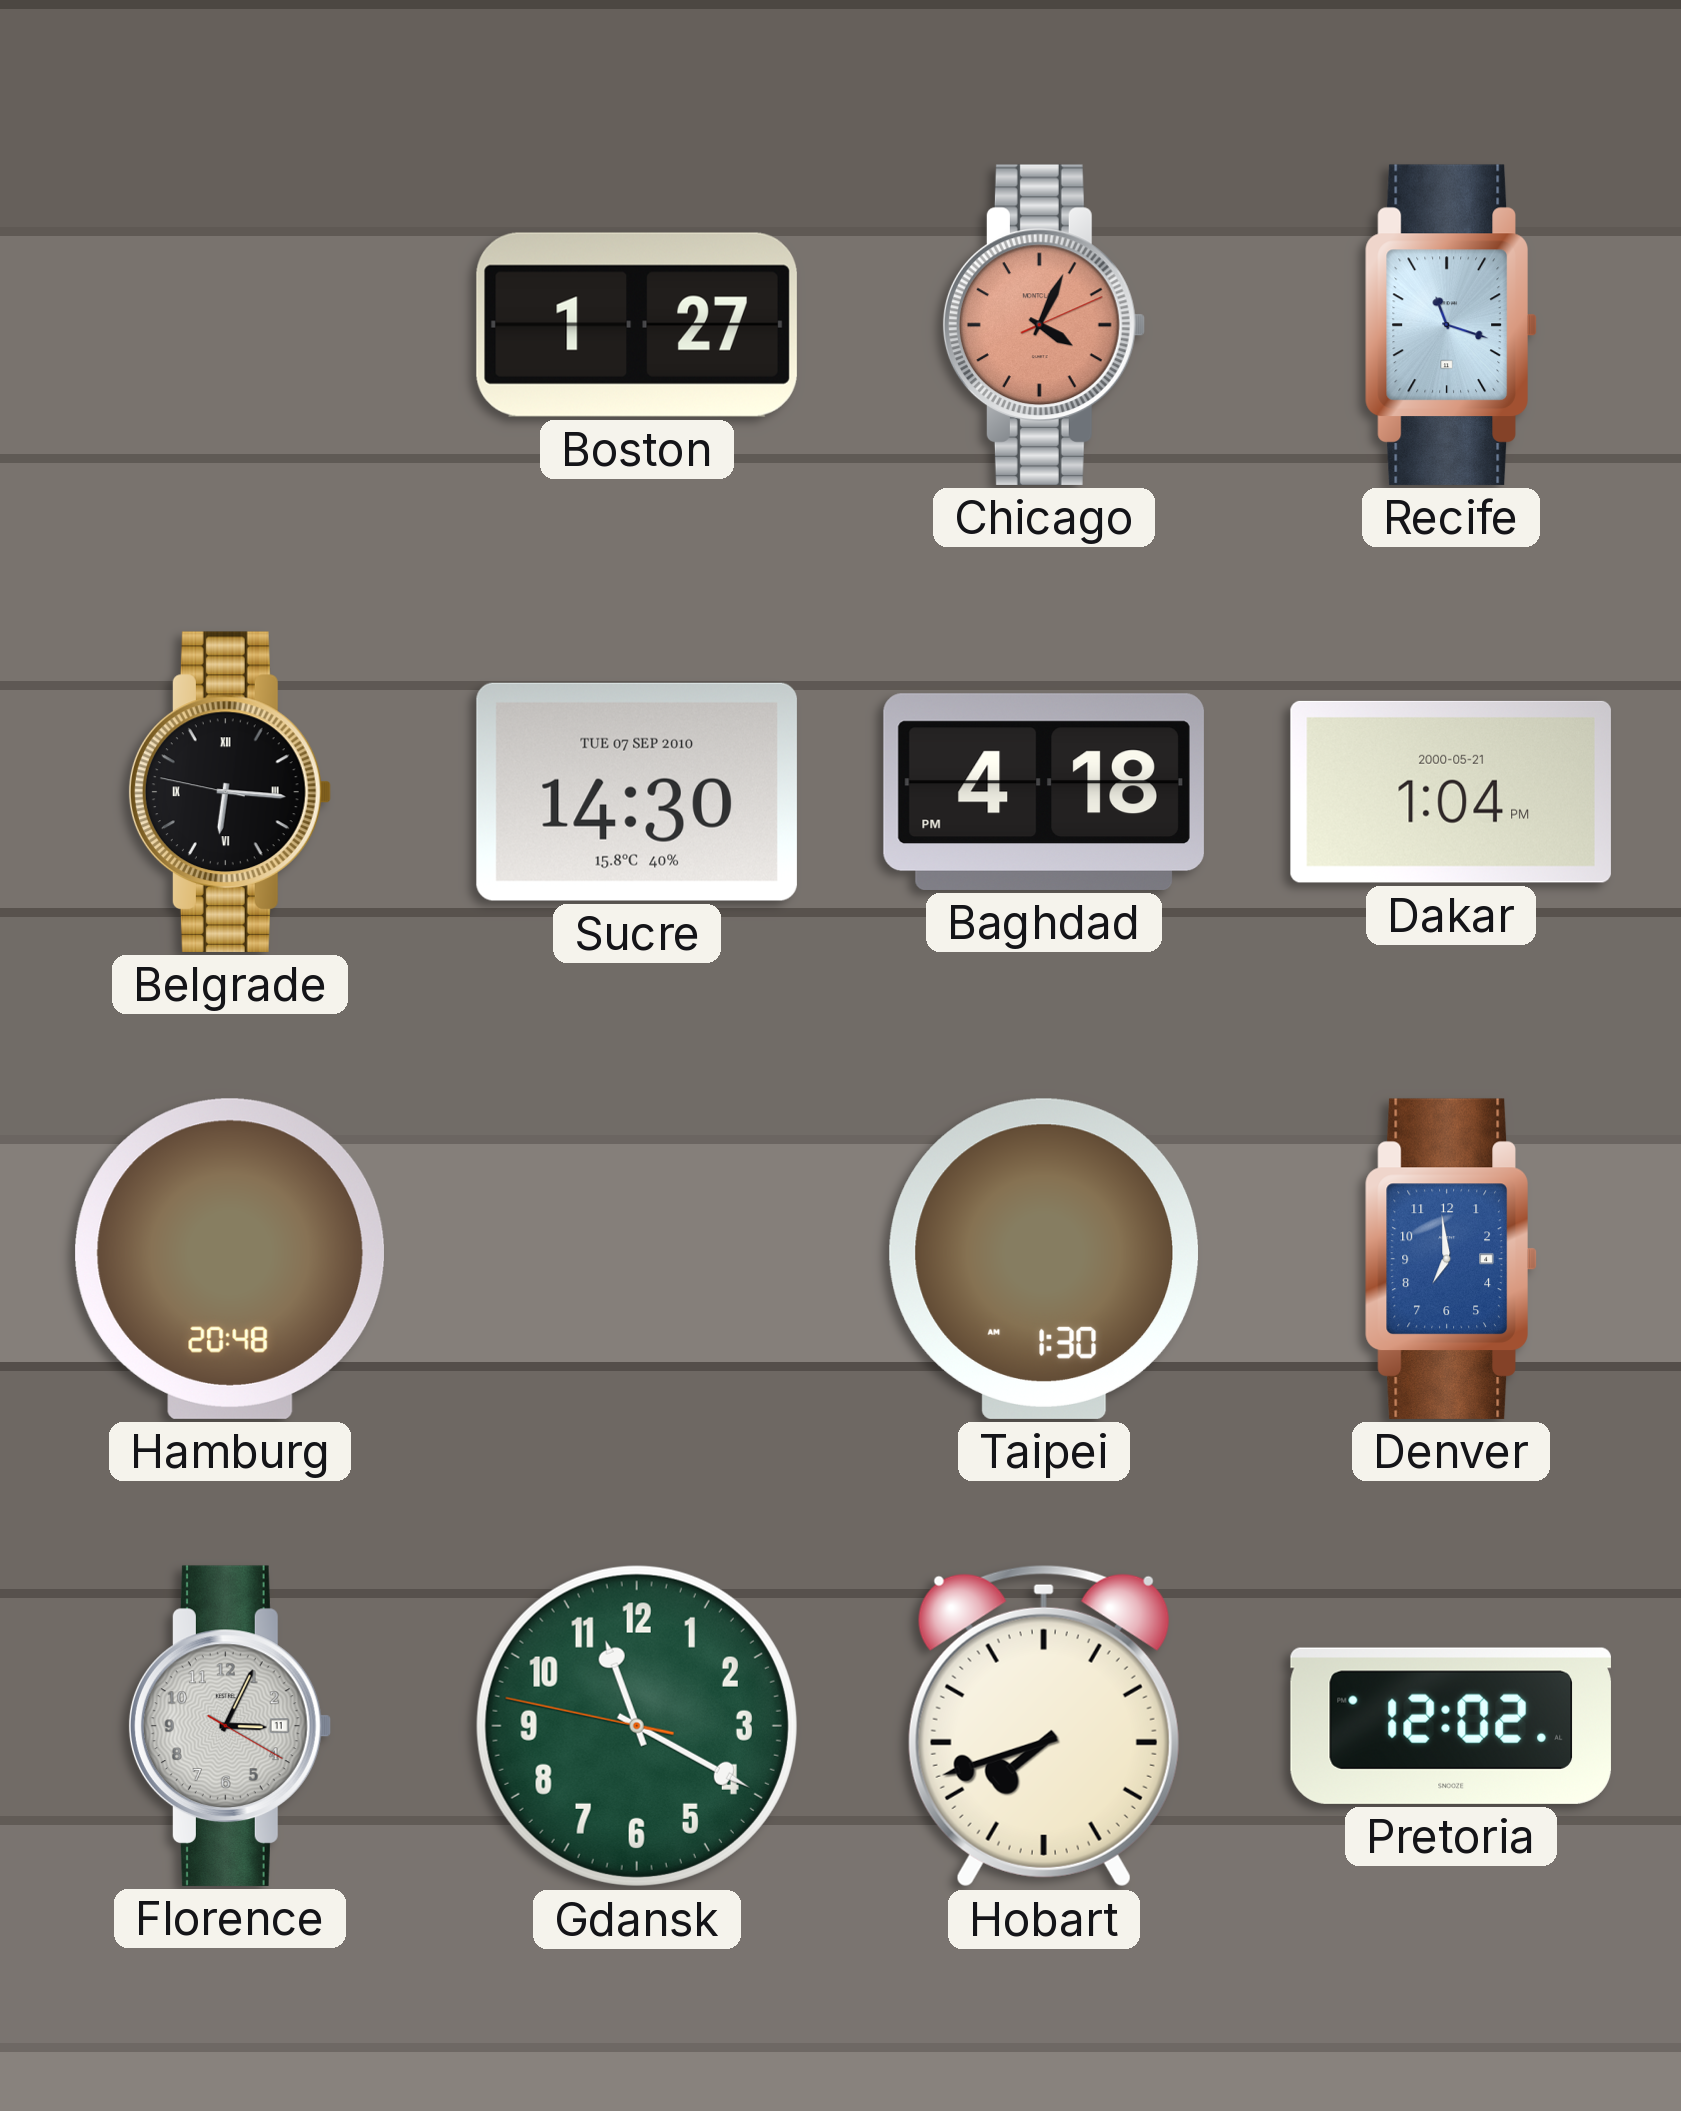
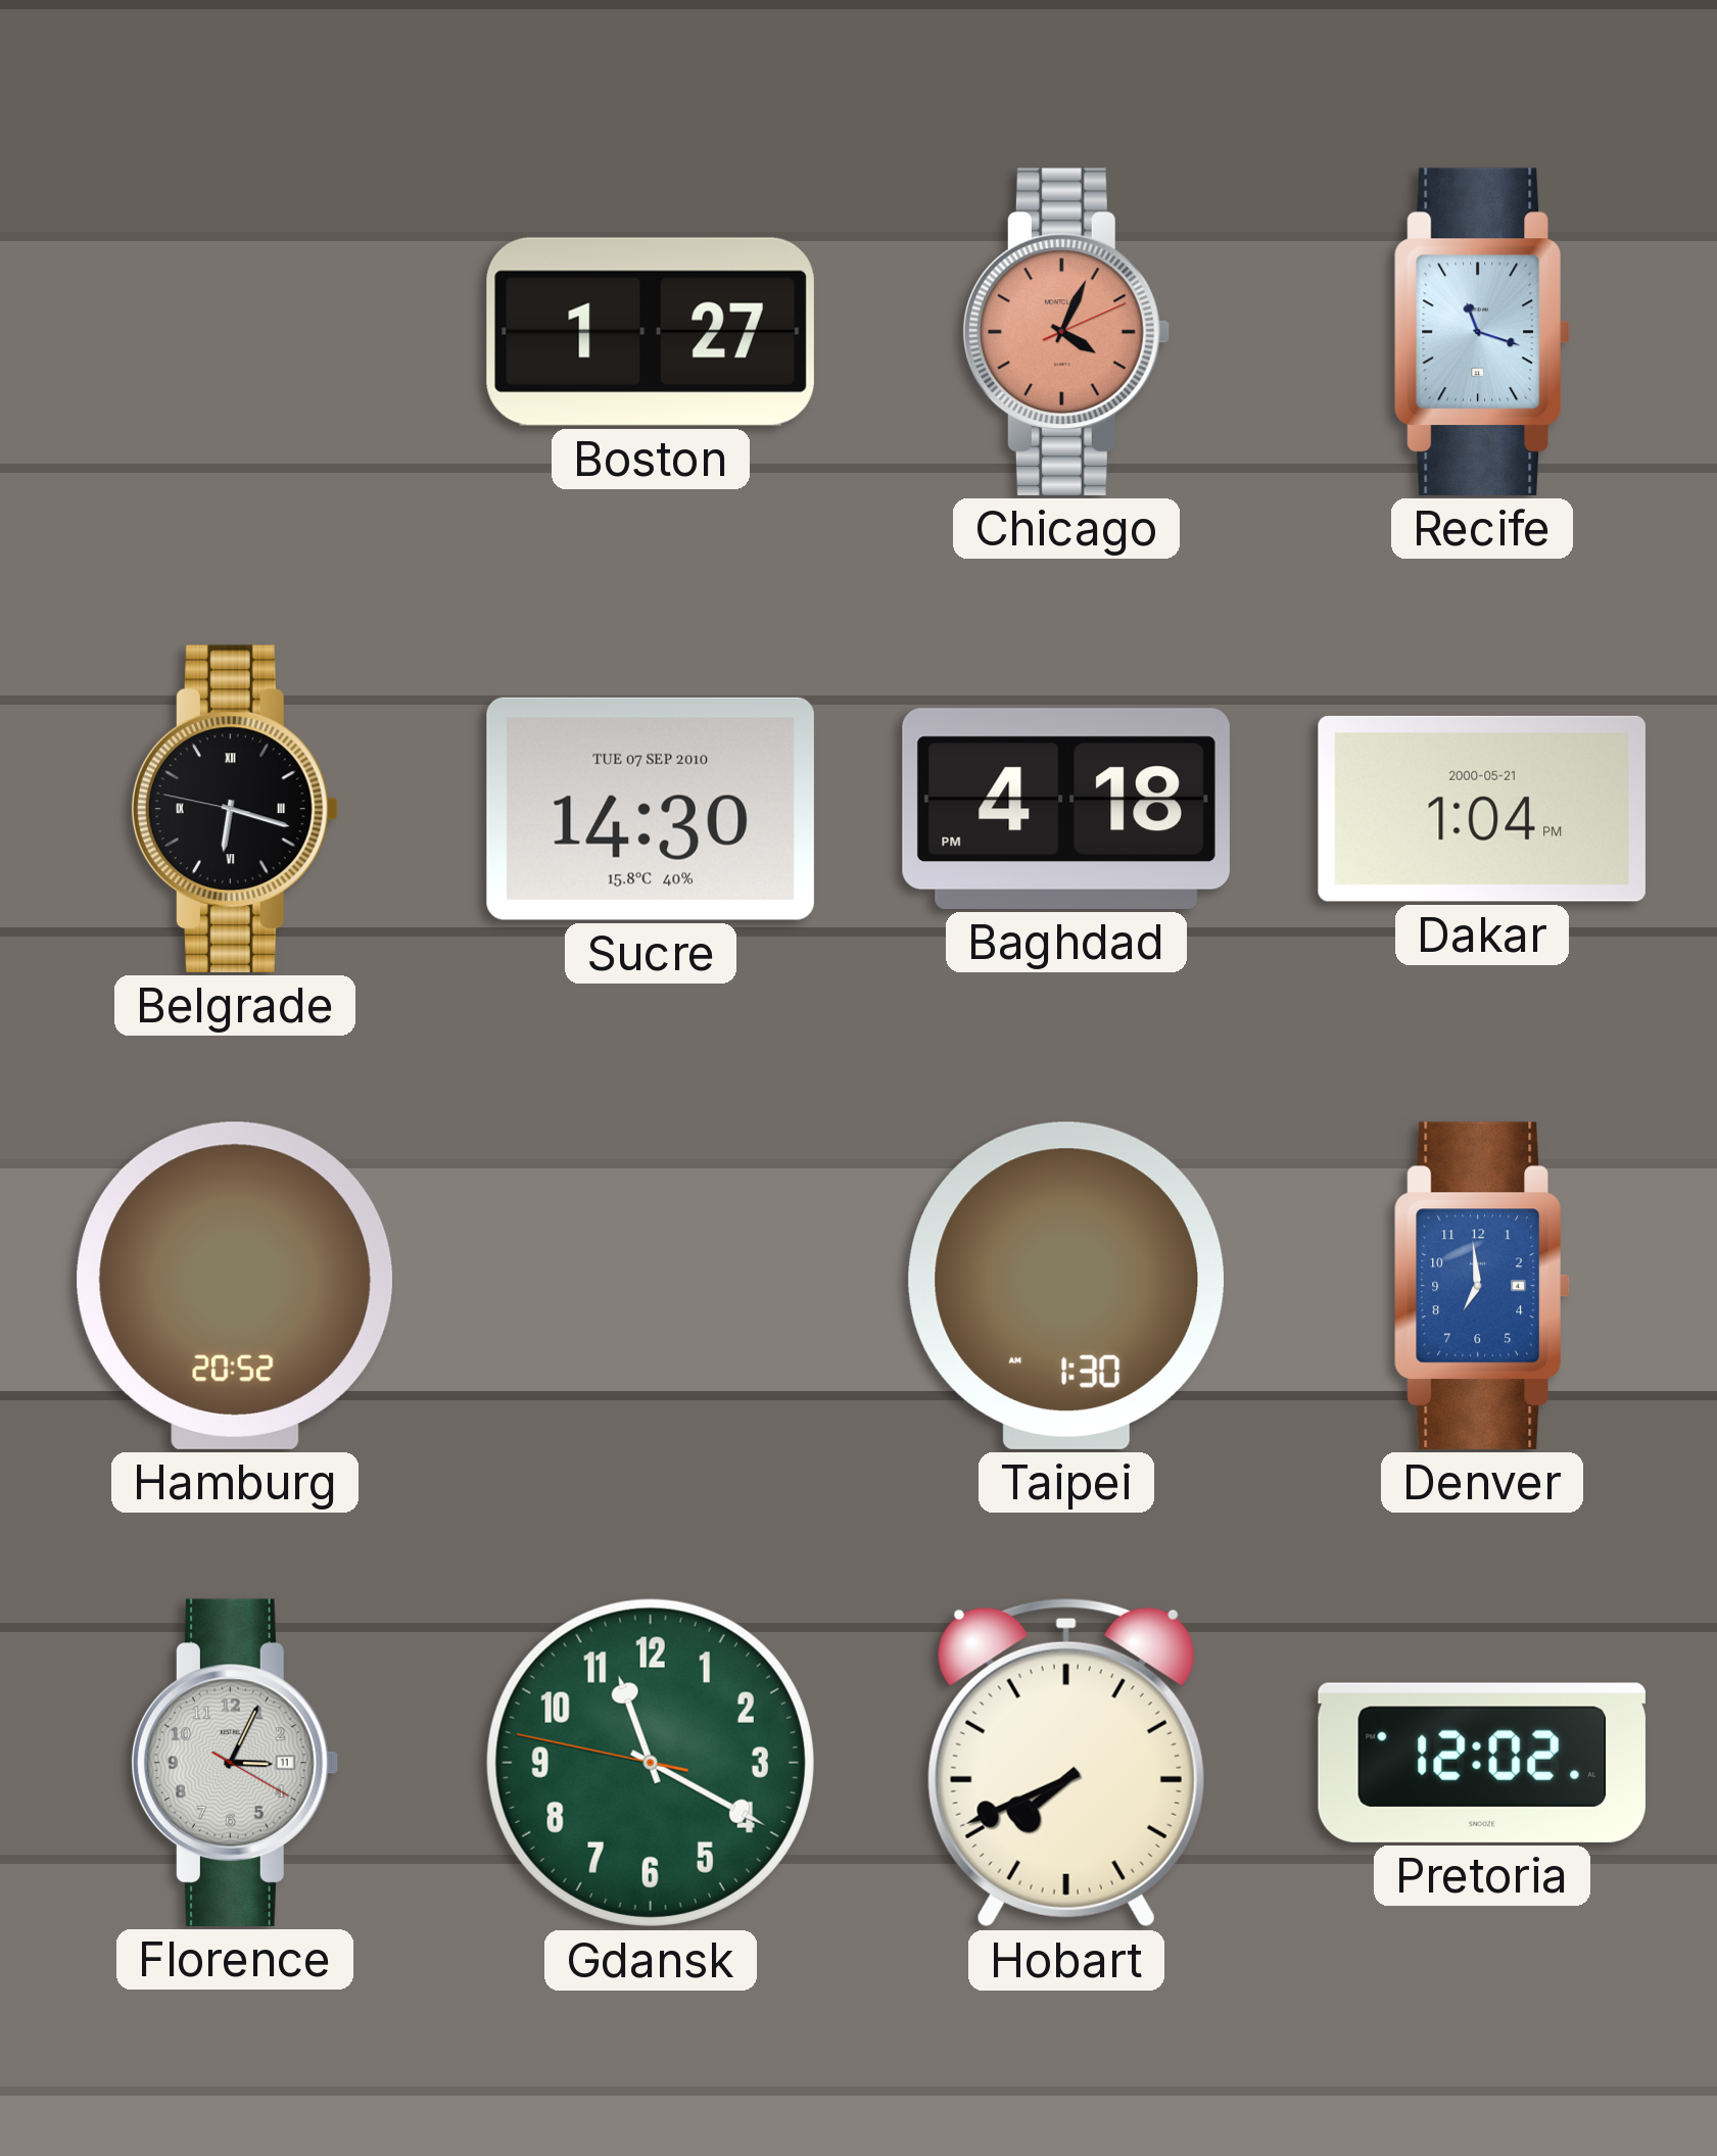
Belgrade: 6:15 -> 6:17 (234, 809)
Hamburg: 20:48 -> 20:52 (235, 1286)
Hobart: 7:42 -> 7:41 (1066, 1763)
